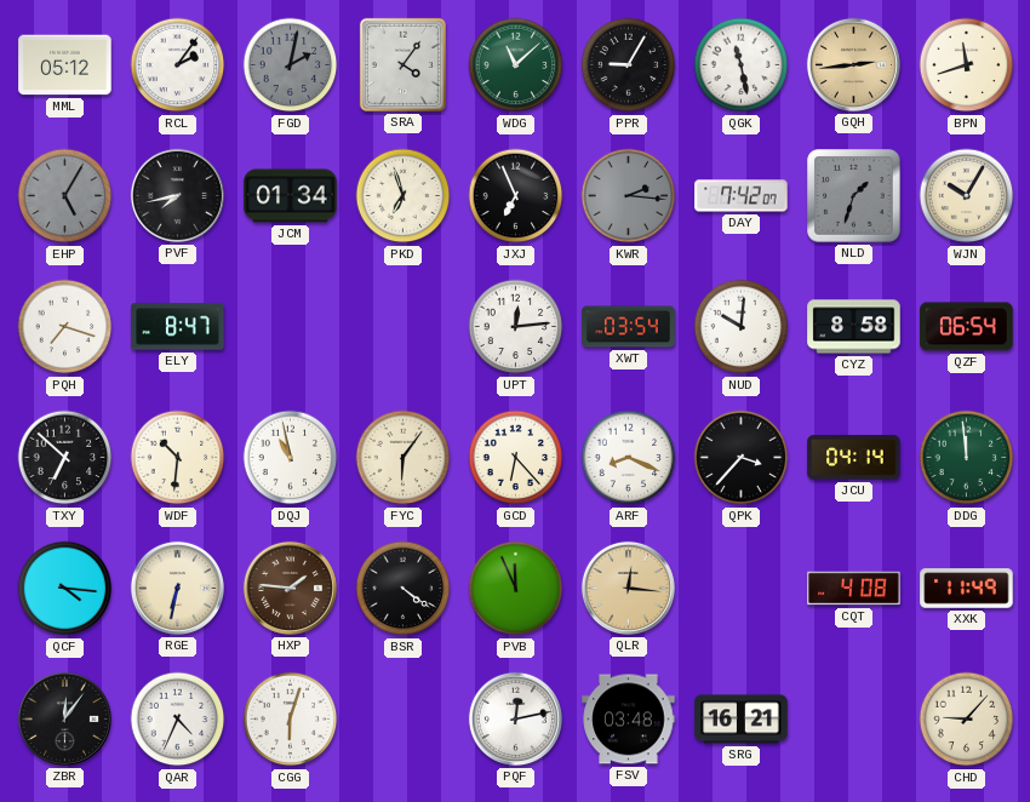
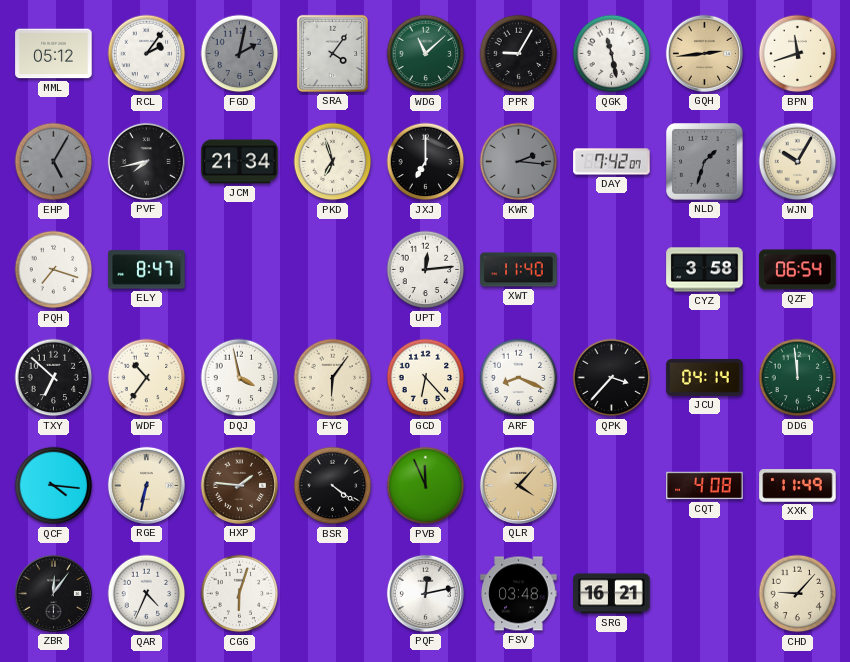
JCM: 01:34 -> 21:34 (240, 162)
JXJ: 6:56 -> 7:00 (426, 162)
XWT: 03:54 -> 11:40 (519, 270)
NUD: 10:01 -> none (742, 327)
CYZ: 8:58 -> 3:58 (705, 270)
WDF: 10:31 -> 10:36 (147, 378)
DQJ: 10:58 -> 3:58 (240, 378)
QLR: 12:16 -> 4:07 (518, 485)
